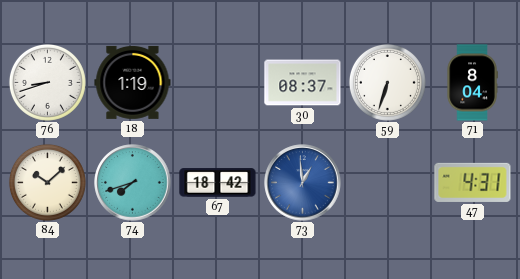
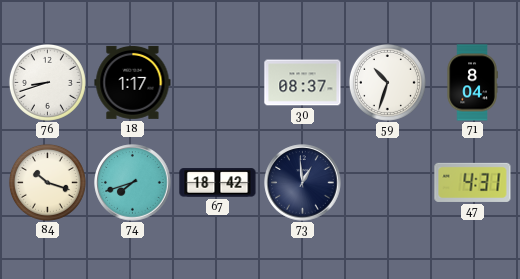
18: 1:19 -> 1:17 (133, 82)
59: 6:33 -> 10:33 (387, 82)
84: 10:08 -> 10:18 (47, 182)
73 dial: blue -> navy (303, 183)
